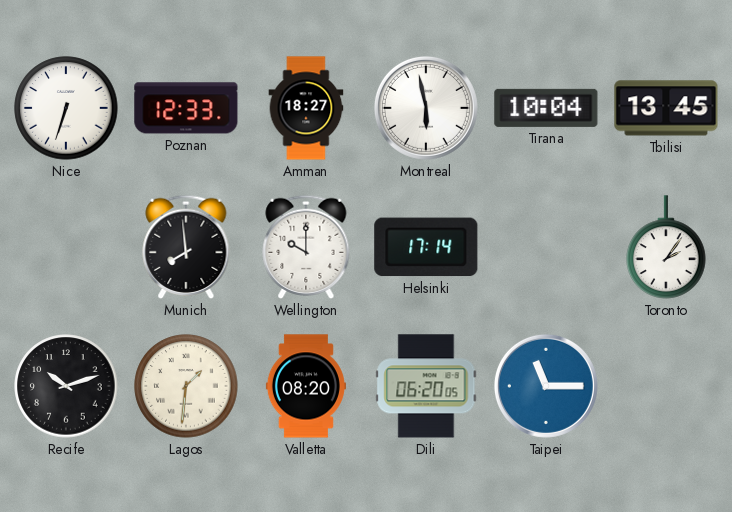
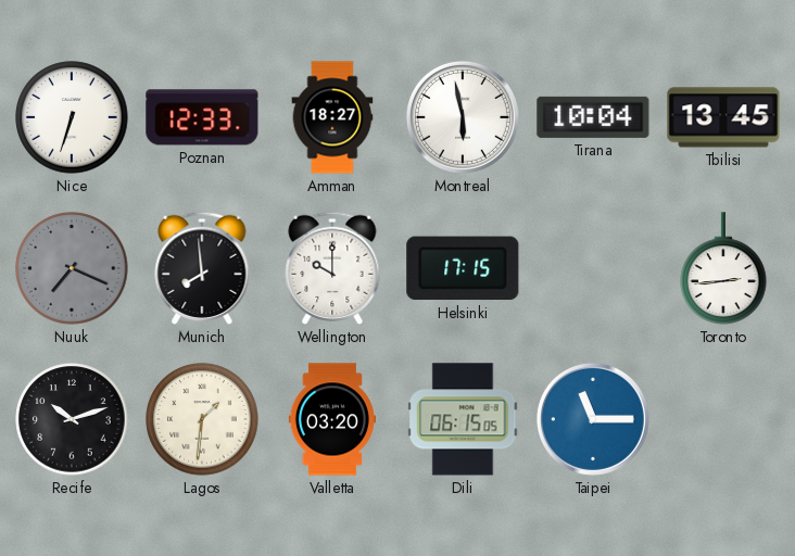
Nuuk: none -> 7:19 (72, 268)
Helsinki: 17:14 -> 17:15 (463, 268)
Toronto: 2:06 -> 2:44 (723, 268)
Valletta: 08:20 -> 03:20 (332, 419)
Dili: 06:20 -> 06:15 (463, 419)
